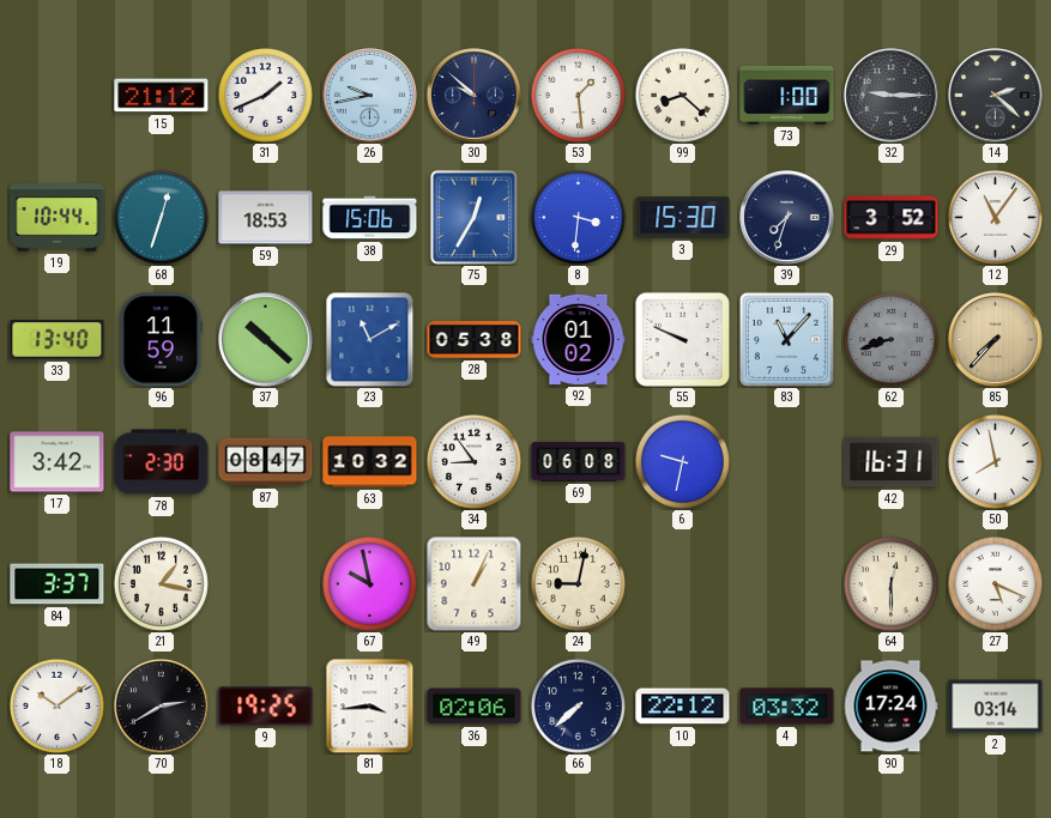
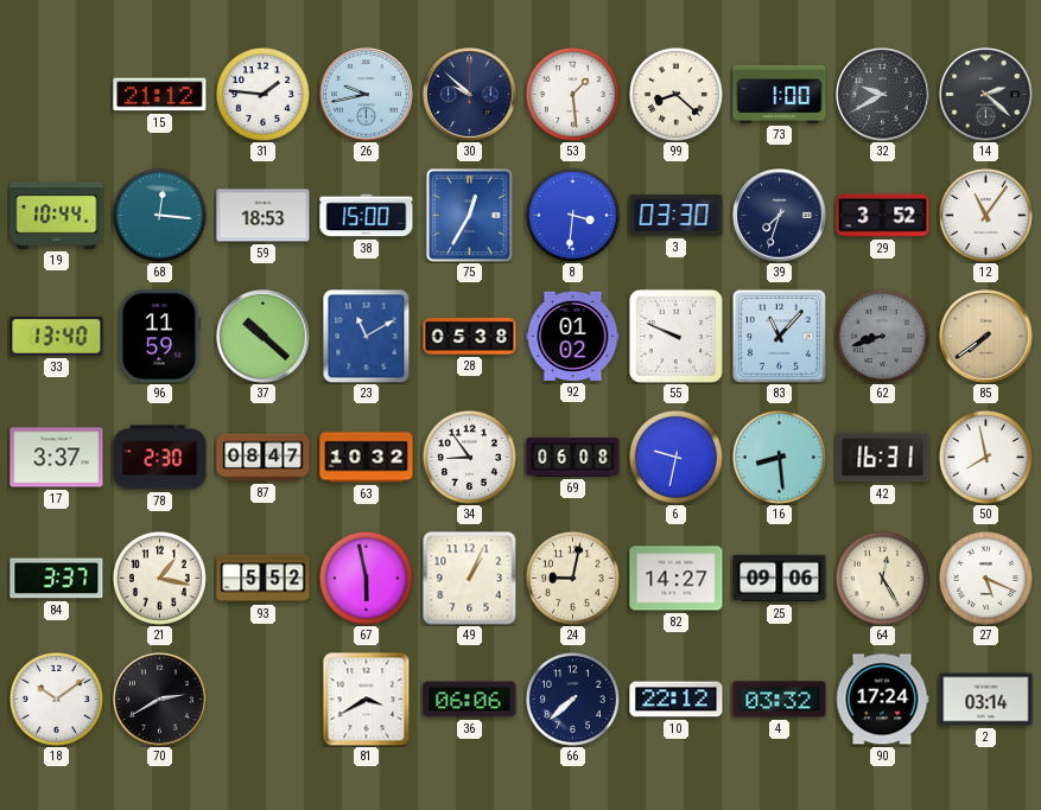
31: 1:41 -> 1:46 (262, 94)
32: 9:15 -> 9:40 (883, 95)
68: 12:33 -> 12:16 (159, 215)
38: 15:06 -> 15:00 (367, 216)
3: 15:30 -> 03:30 (677, 216)
85: 7:37 -> 7:39 (986, 337)
17: 3:42 -> 3:37 (57, 458)
16: none -> 8:29 (779, 457)
93: none -> 5:52 (264, 579)
67: 9:58 -> 5:58 (366, 578)
82: none -> 14:27 (677, 579)
25: none -> 09:06 (780, 579)
64: 12:30 -> 12:25 (882, 578)
9: 19:25 -> none (266, 707)
81: 3:44 -> 3:40 (367, 699)
36: 02:06 -> 06:06 (470, 700)
